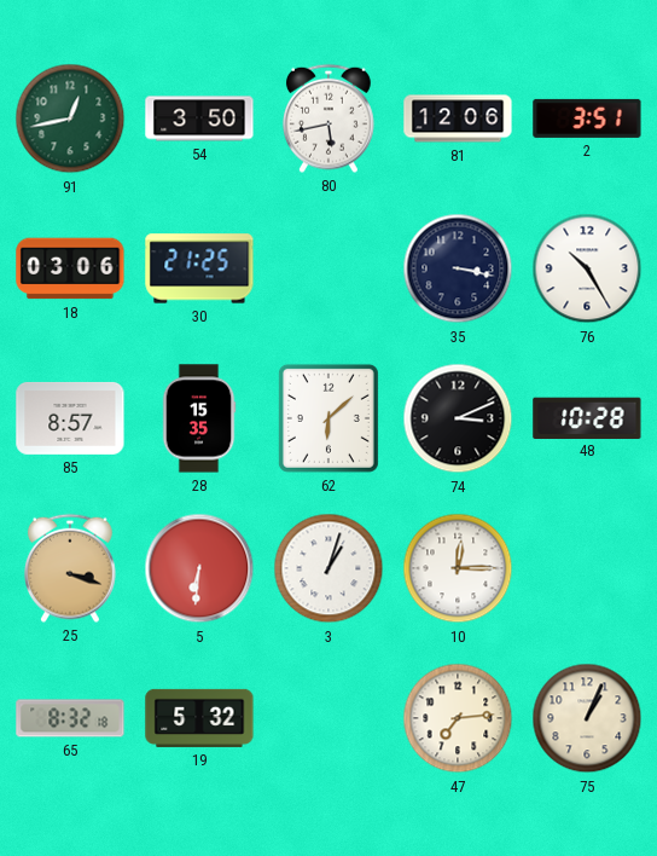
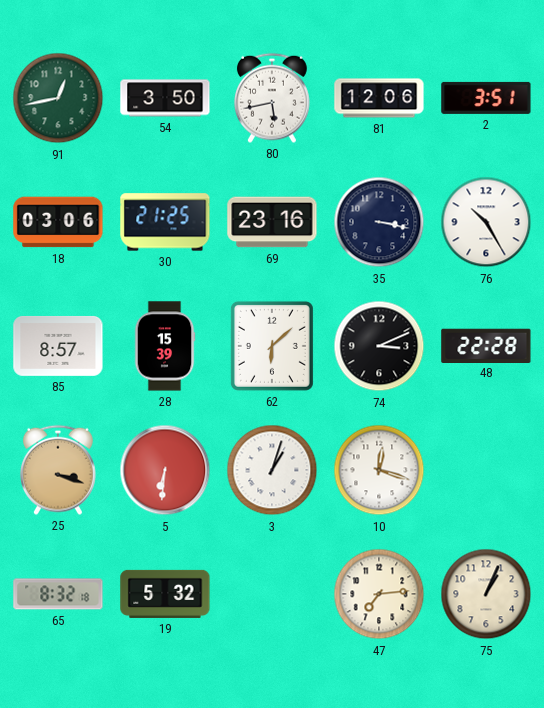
69: none -> 23:16 (272, 222)
28: 15:35 -> 15:39 (165, 346)
48: 10:28 -> 22:28 (486, 345)
10: 12:15 -> 12:18 (379, 470)
